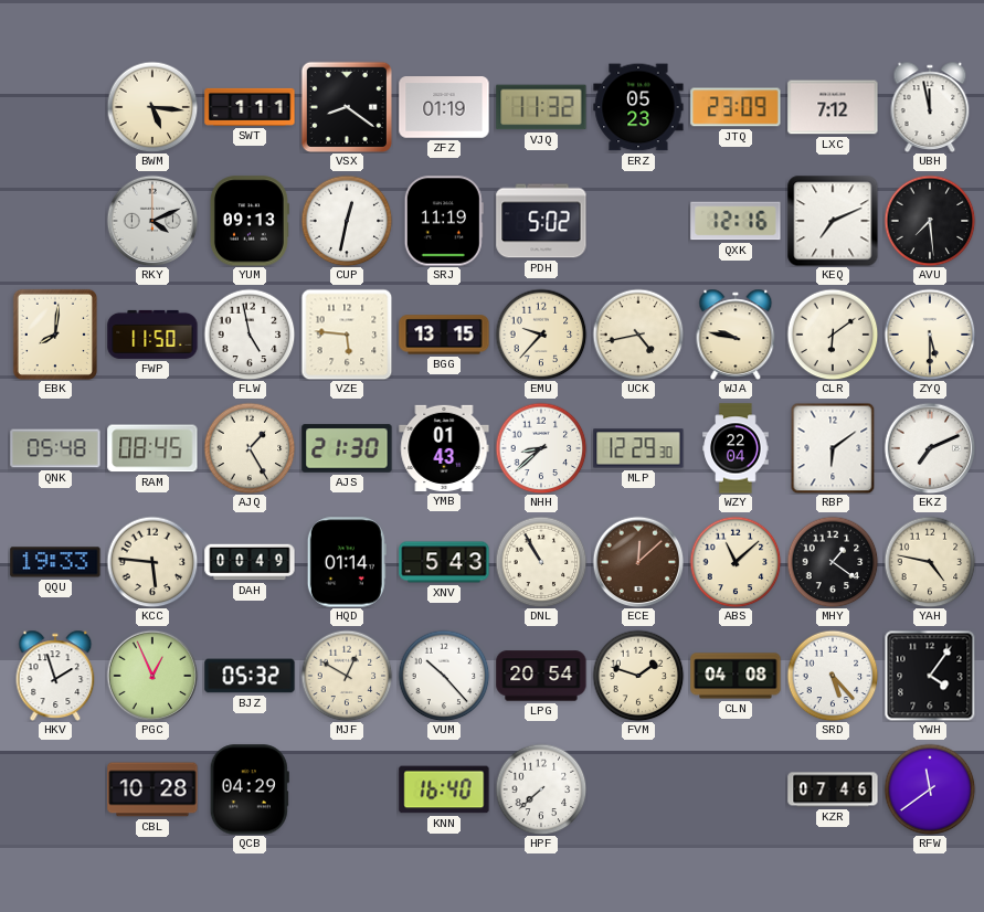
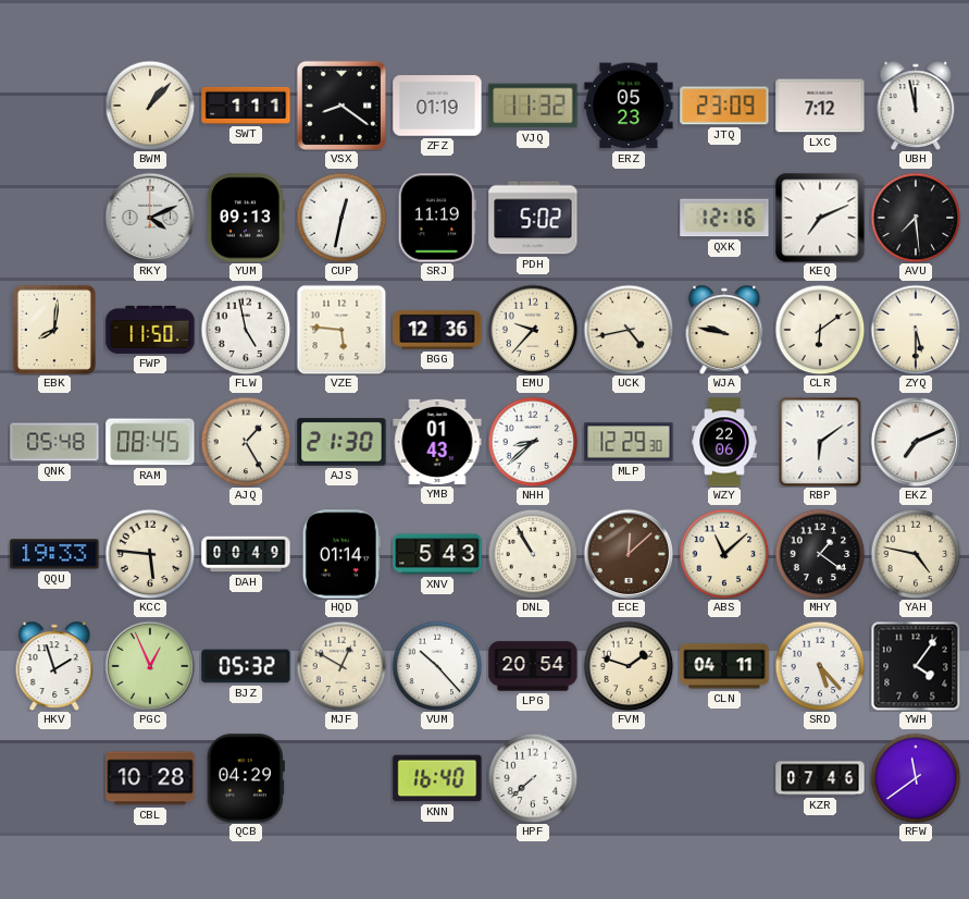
BWM: 5:16 -> 1:07 (150, 106)
BGG: 13:15 -> 12:36 (437, 330)
WZY: 22:04 -> 22:06 (724, 442)
CLN: 04:08 -> 04:11 (724, 666)
